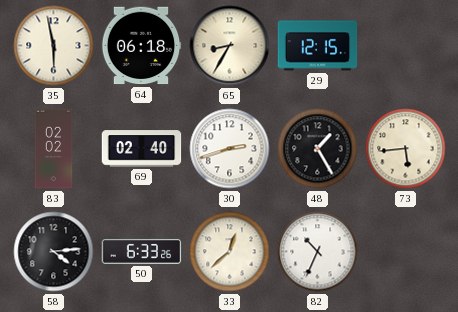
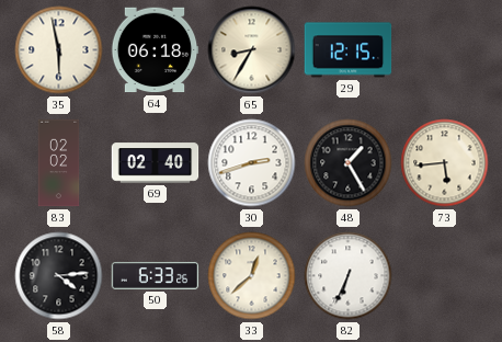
82: 10:34 -> 6:34 (349, 276)
